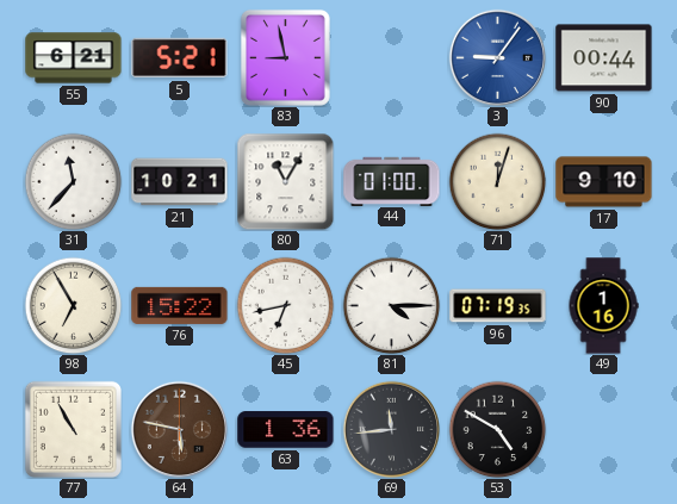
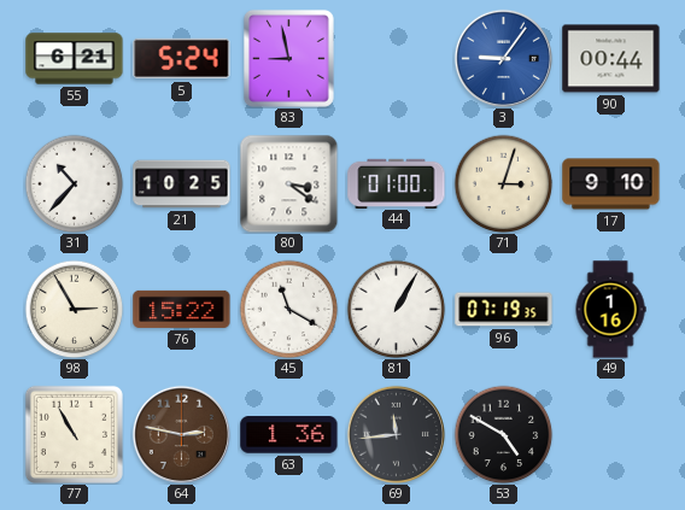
5: 5:21 -> 5:24 (182, 59)
31: 11:37 -> 10:37 (74, 183)
21: 10:21 -> 10:25 (182, 184)
80: 11:05 -> 3:21 (288, 183)
71: 12:03 -> 3:03 (503, 183)
98: 6:55 -> 2:55 (74, 309)
45: 6:43 -> 11:20 (288, 309)
81: 4:15 -> 1:05 (396, 309)
64: 5:47 -> 2:47 (181, 434)
